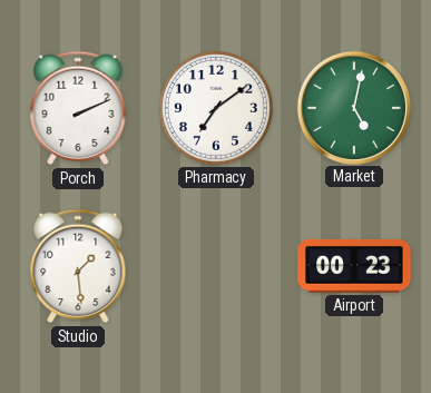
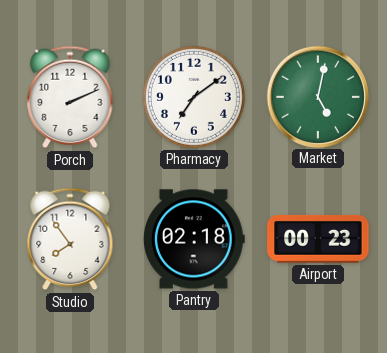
Studio: 1:29 -> 7:54 (70, 239)
Pantry: none -> 02:18 (194, 239)
